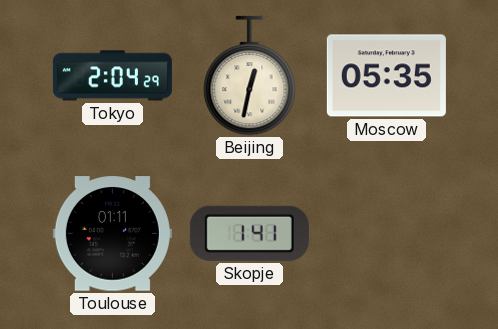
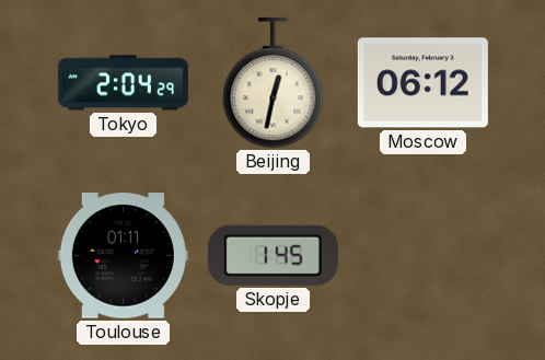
Moscow: 05:35 -> 06:12 (422, 83)
Skopje: 1:41 -> 1:45 (272, 255)
